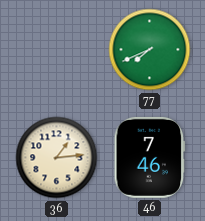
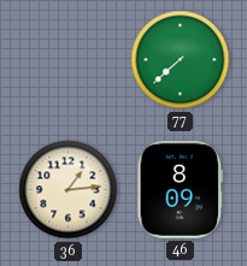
77: 7:41 -> 7:38 (181, 60)
46: 7:46 -> 8:09 (181, 189)
